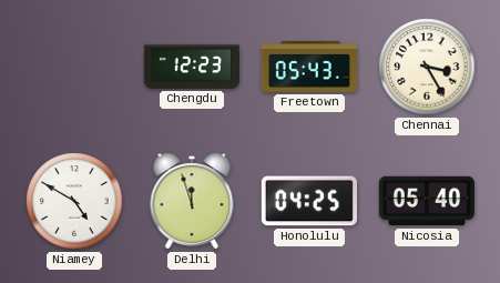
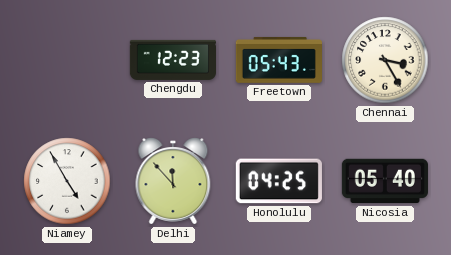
Niamey: 4:50 -> 4:55 (67, 181)
Delhi: 11:57 -> 11:53 (173, 181)
